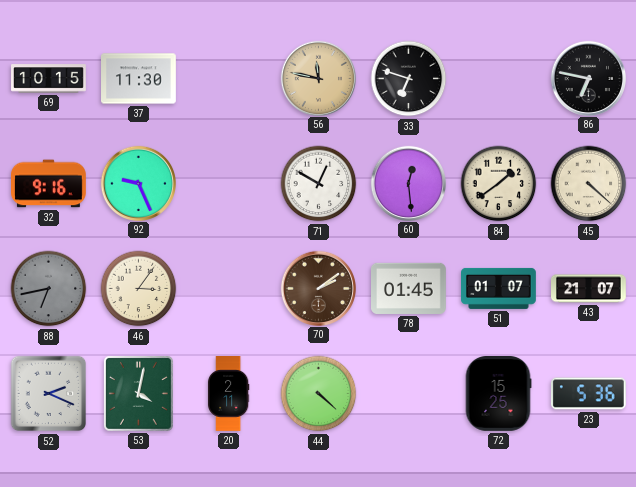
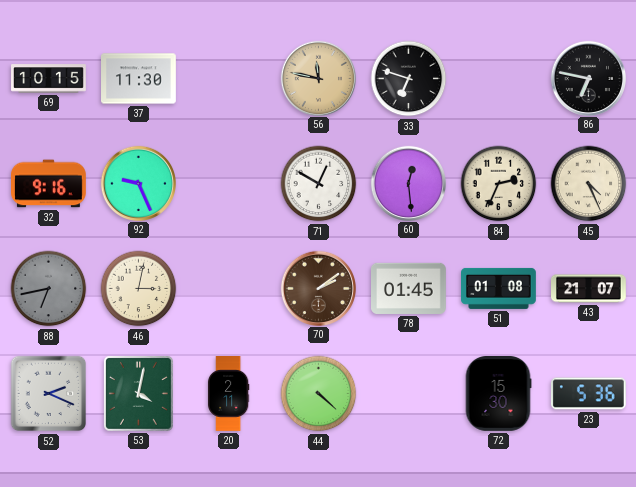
84: 1:39 -> 2:34 (499, 184)
45: 4:22 -> 4:26 (589, 184)
46: 3:06 -> 3:02 (139, 289)
51: 01:07 -> 01:08 (499, 288)
72: 15:25 -> 15:30 (498, 394)
